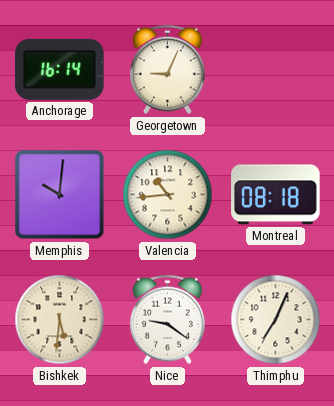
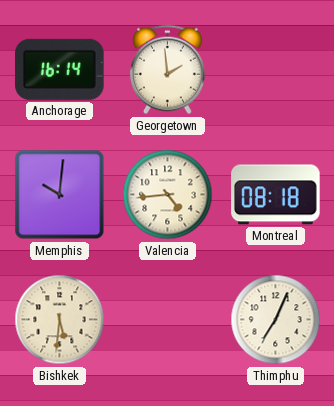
Georgetown: 9:04 -> 1:59 (167, 70)
Valencia: 10:44 -> 4:44 (168, 195)
Nice: 9:21 -> none (167, 320)
